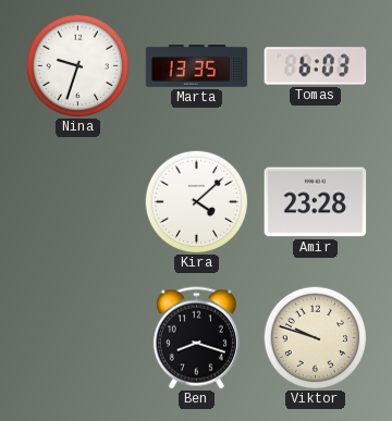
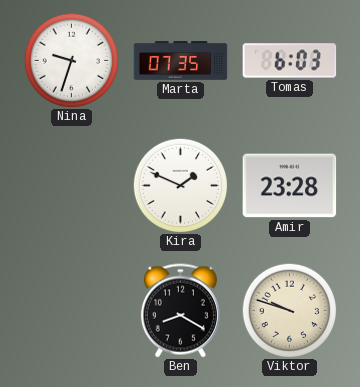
Marta: 13:35 -> 07:35 (181, 61)
Kira: 4:08 -> 1:49 (180, 185)
Ben: 8:18 -> 8:20 (180, 311)
